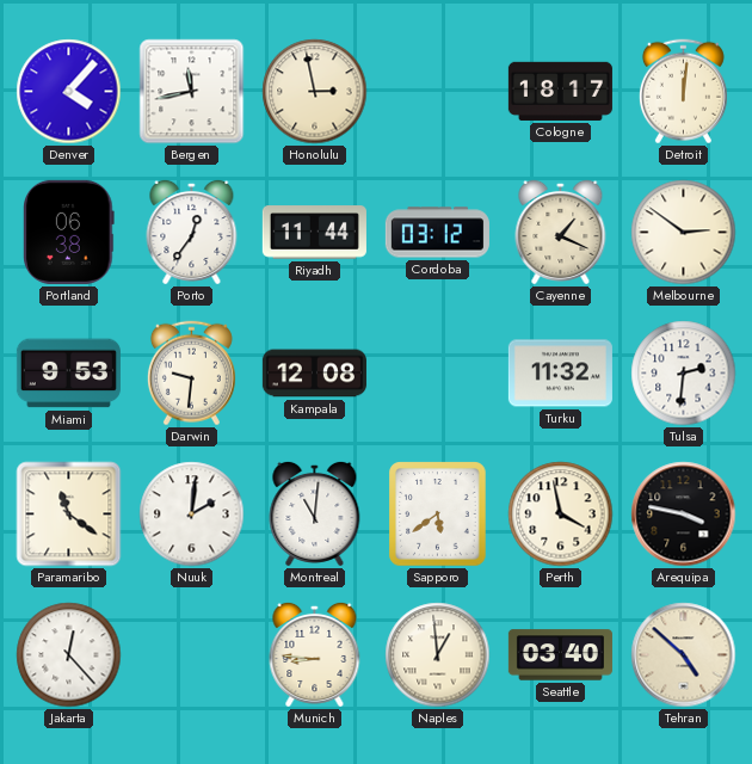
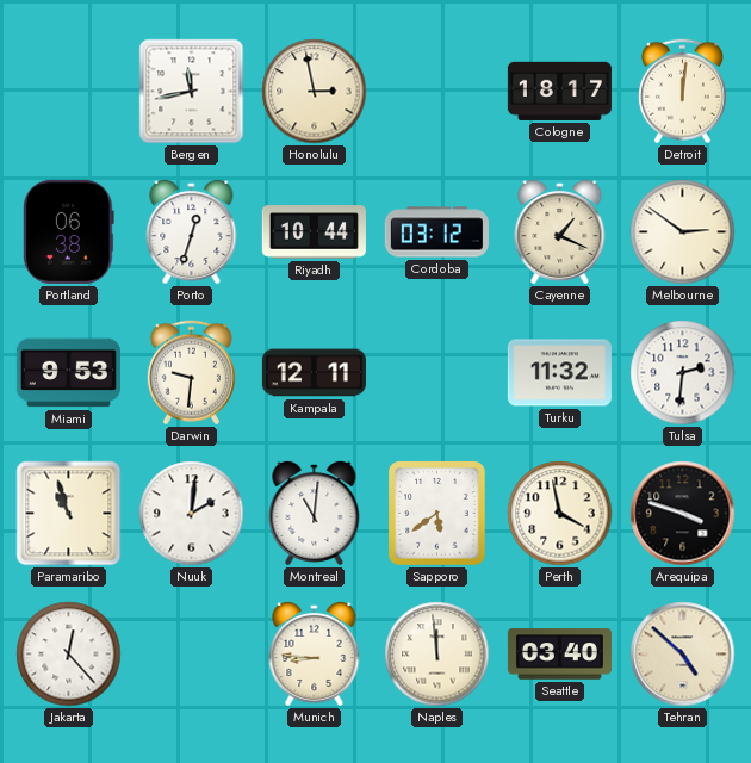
Denver: 4:07 -> none (69, 92)
Porto: 12:36 -> 12:33 (192, 231)
Riyadh: 11:44 -> 10:44 (314, 232)
Kampala: 12:08 -> 12:11 (314, 373)
Paramaribo: 11:21 -> 10:57 (69, 514)
Arequipa: 3:47 -> 3:48 (683, 514)
Naples: 12:59 -> 11:59 (437, 655)
